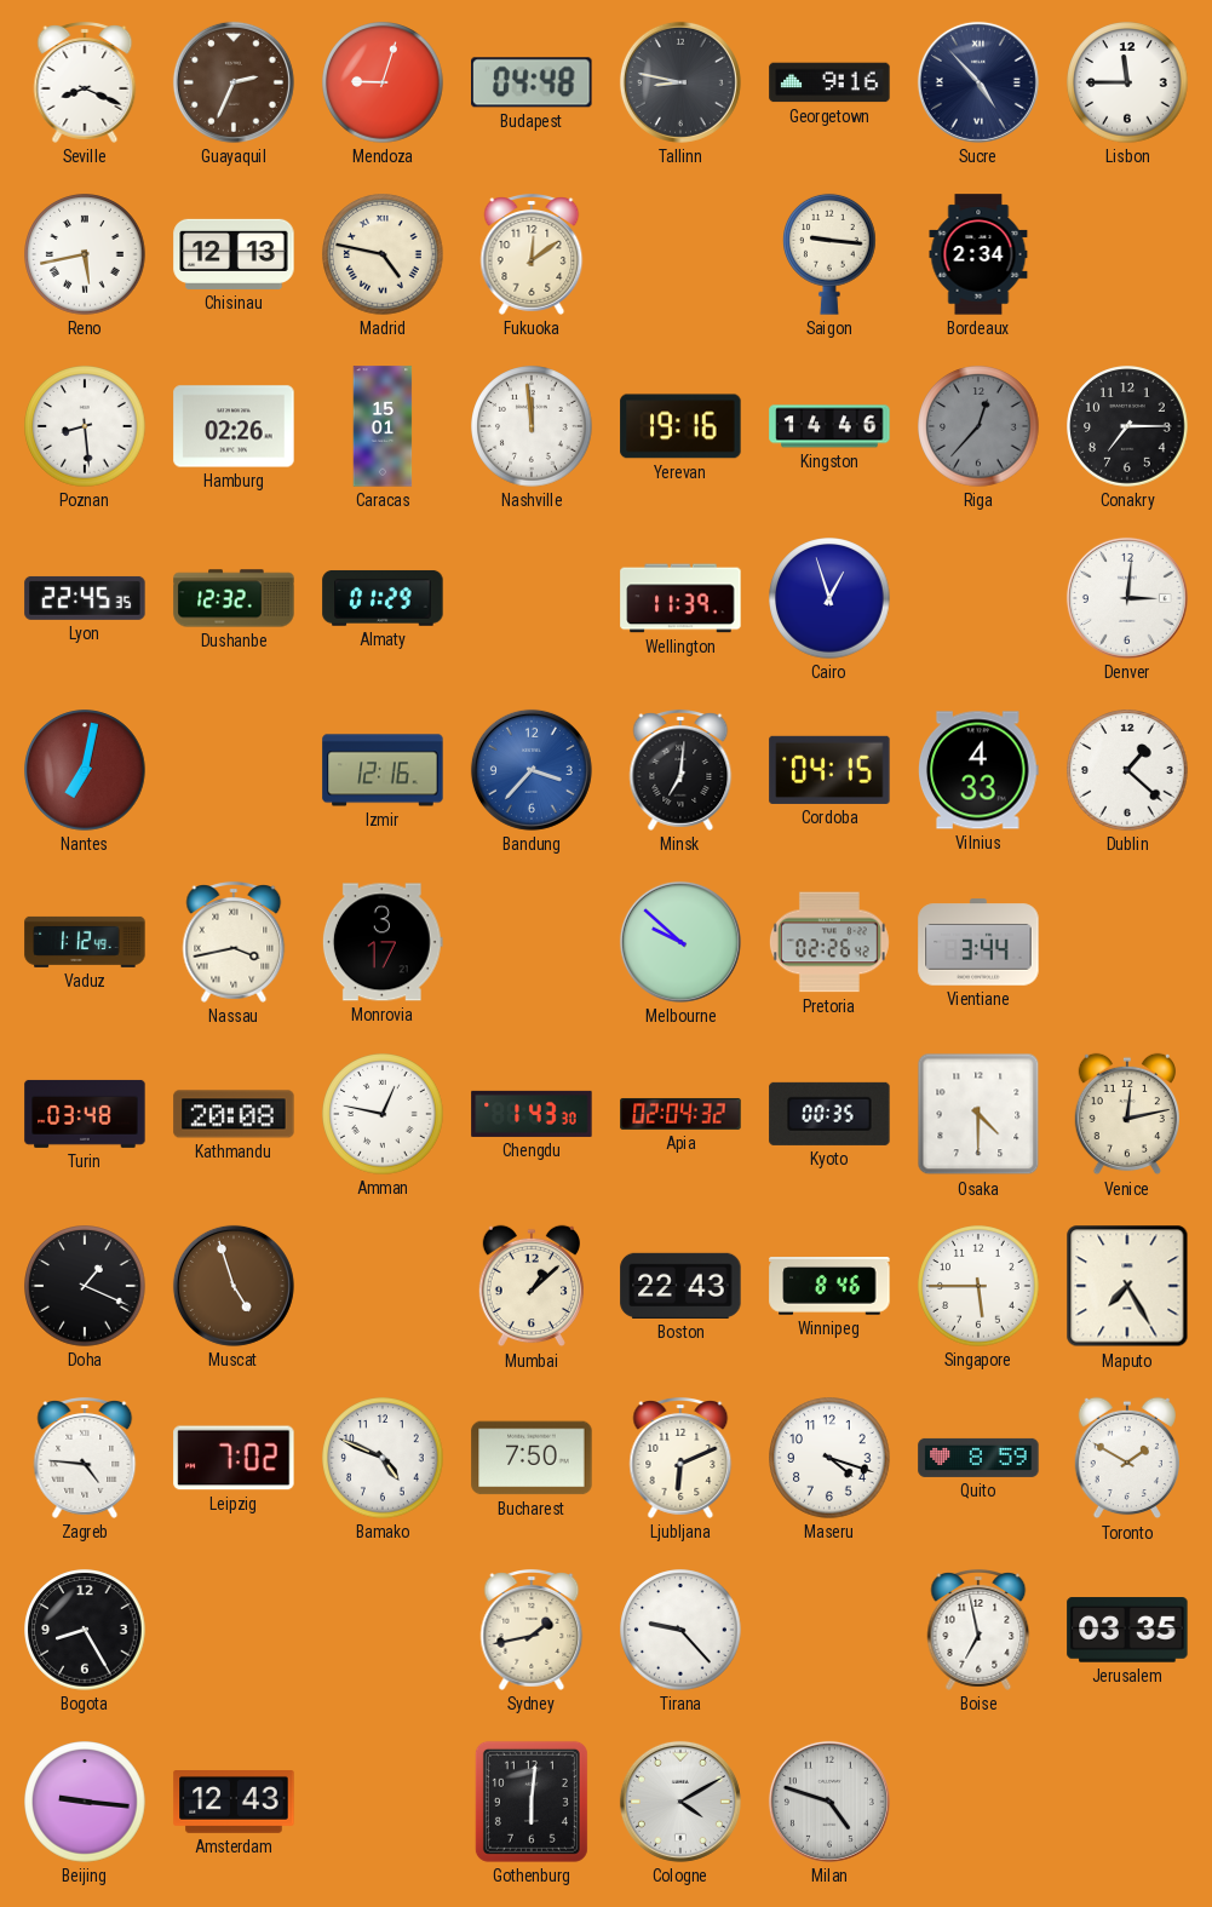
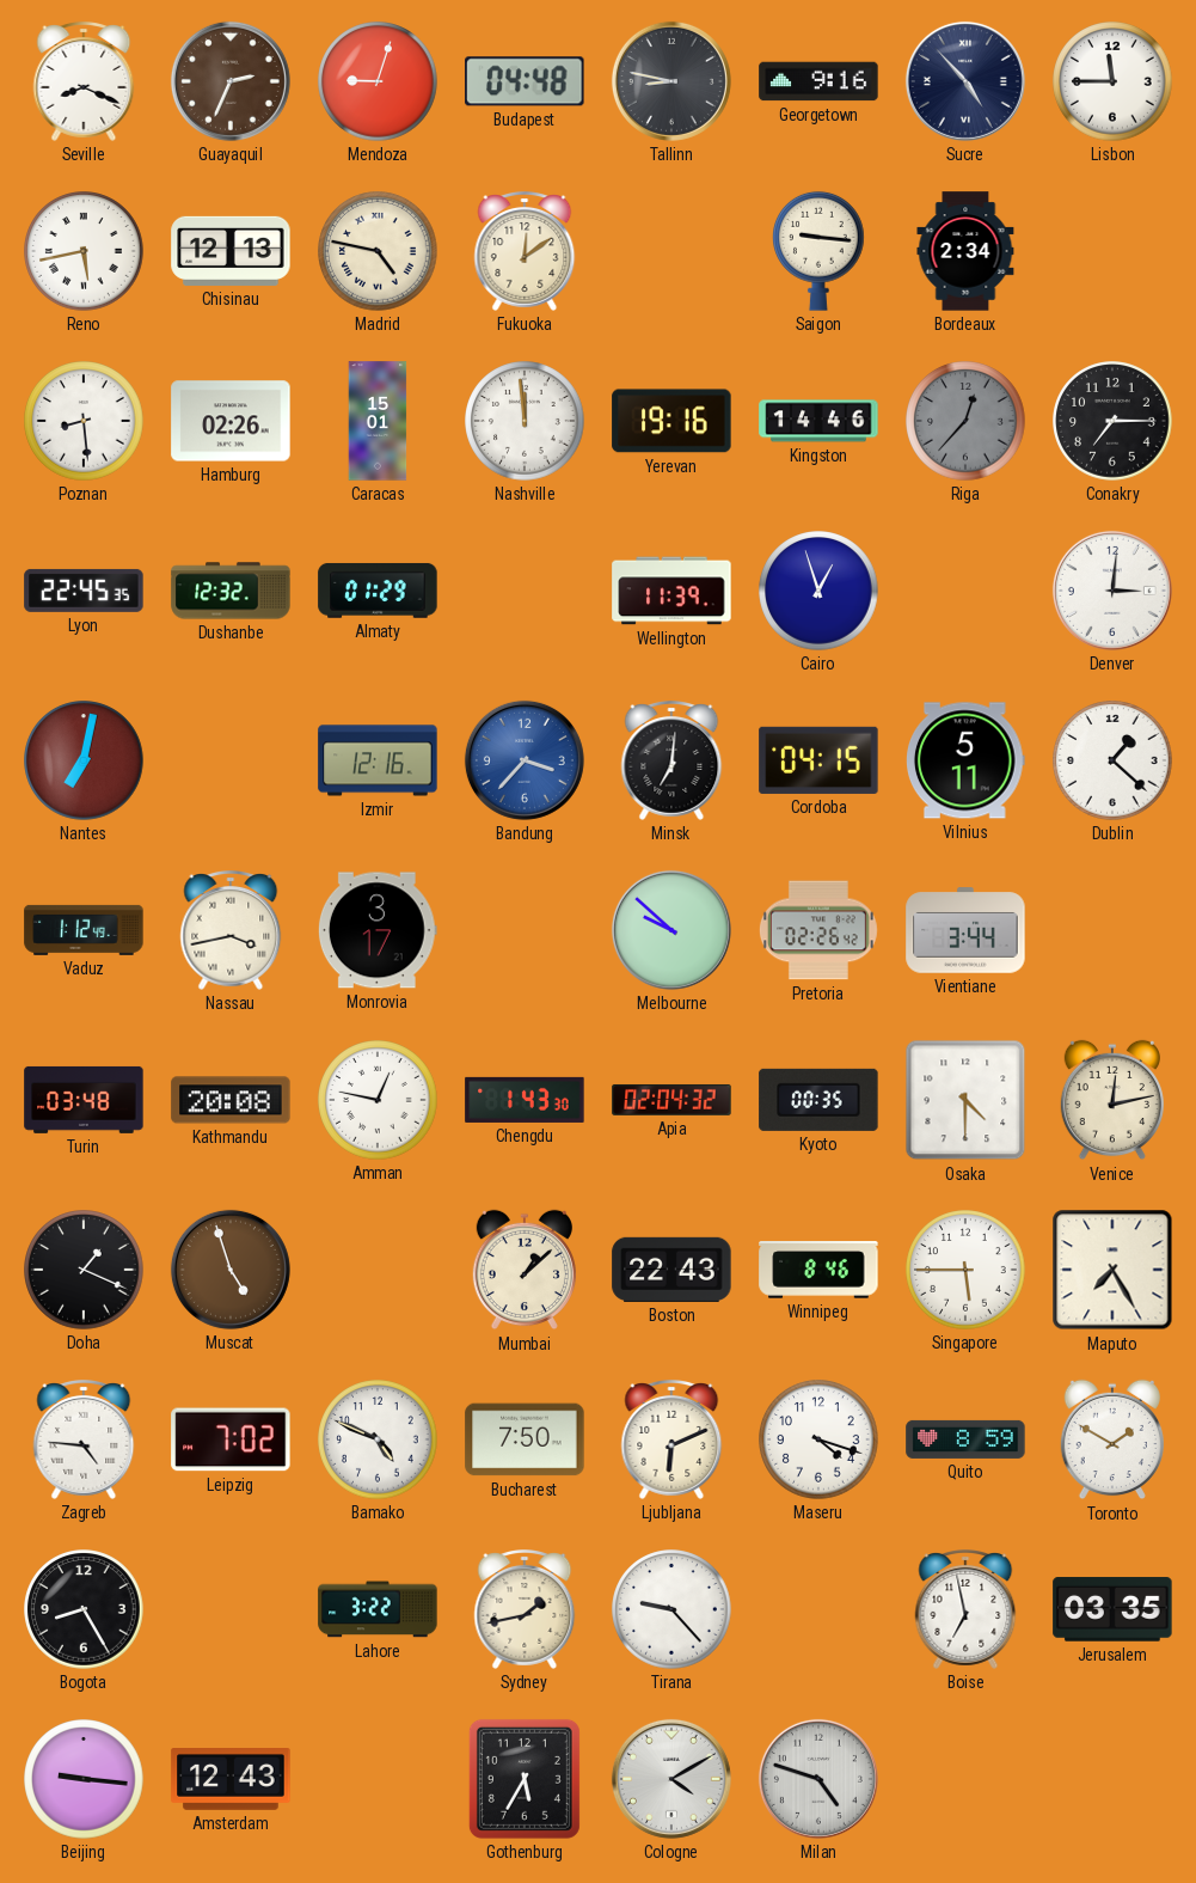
Vilnius: 4:33 -> 5:11 (967, 760)
Lahore: none -> 3:22 (378, 1609)
Gothenburg: 6:01 -> 5:35 (525, 1779)
